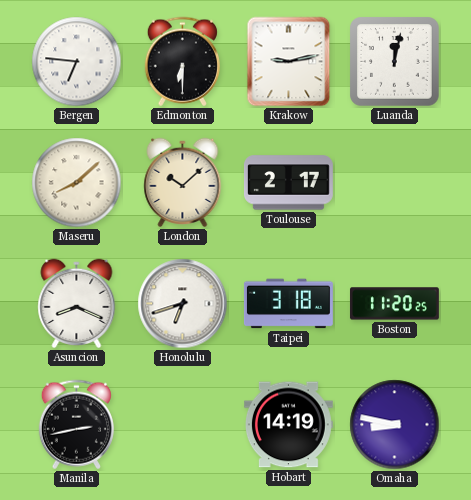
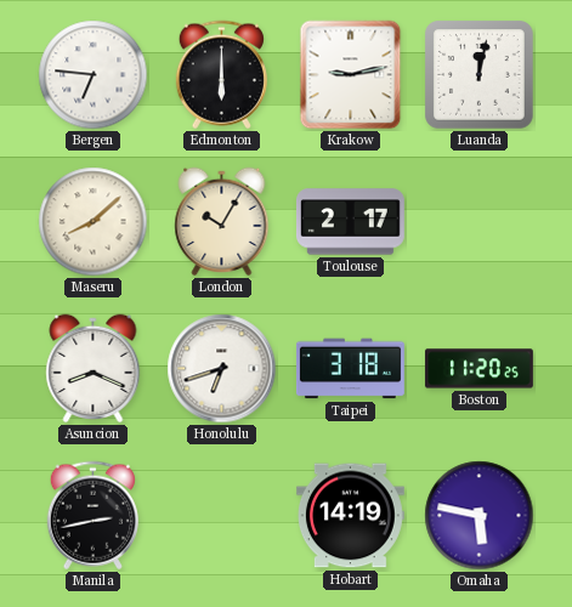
Edmonton: 6:30 -> 6:00 (221, 75)
London: 10:08 -> 10:05 (222, 222)
Omaha: 8:47 -> 5:47 (480, 516)
